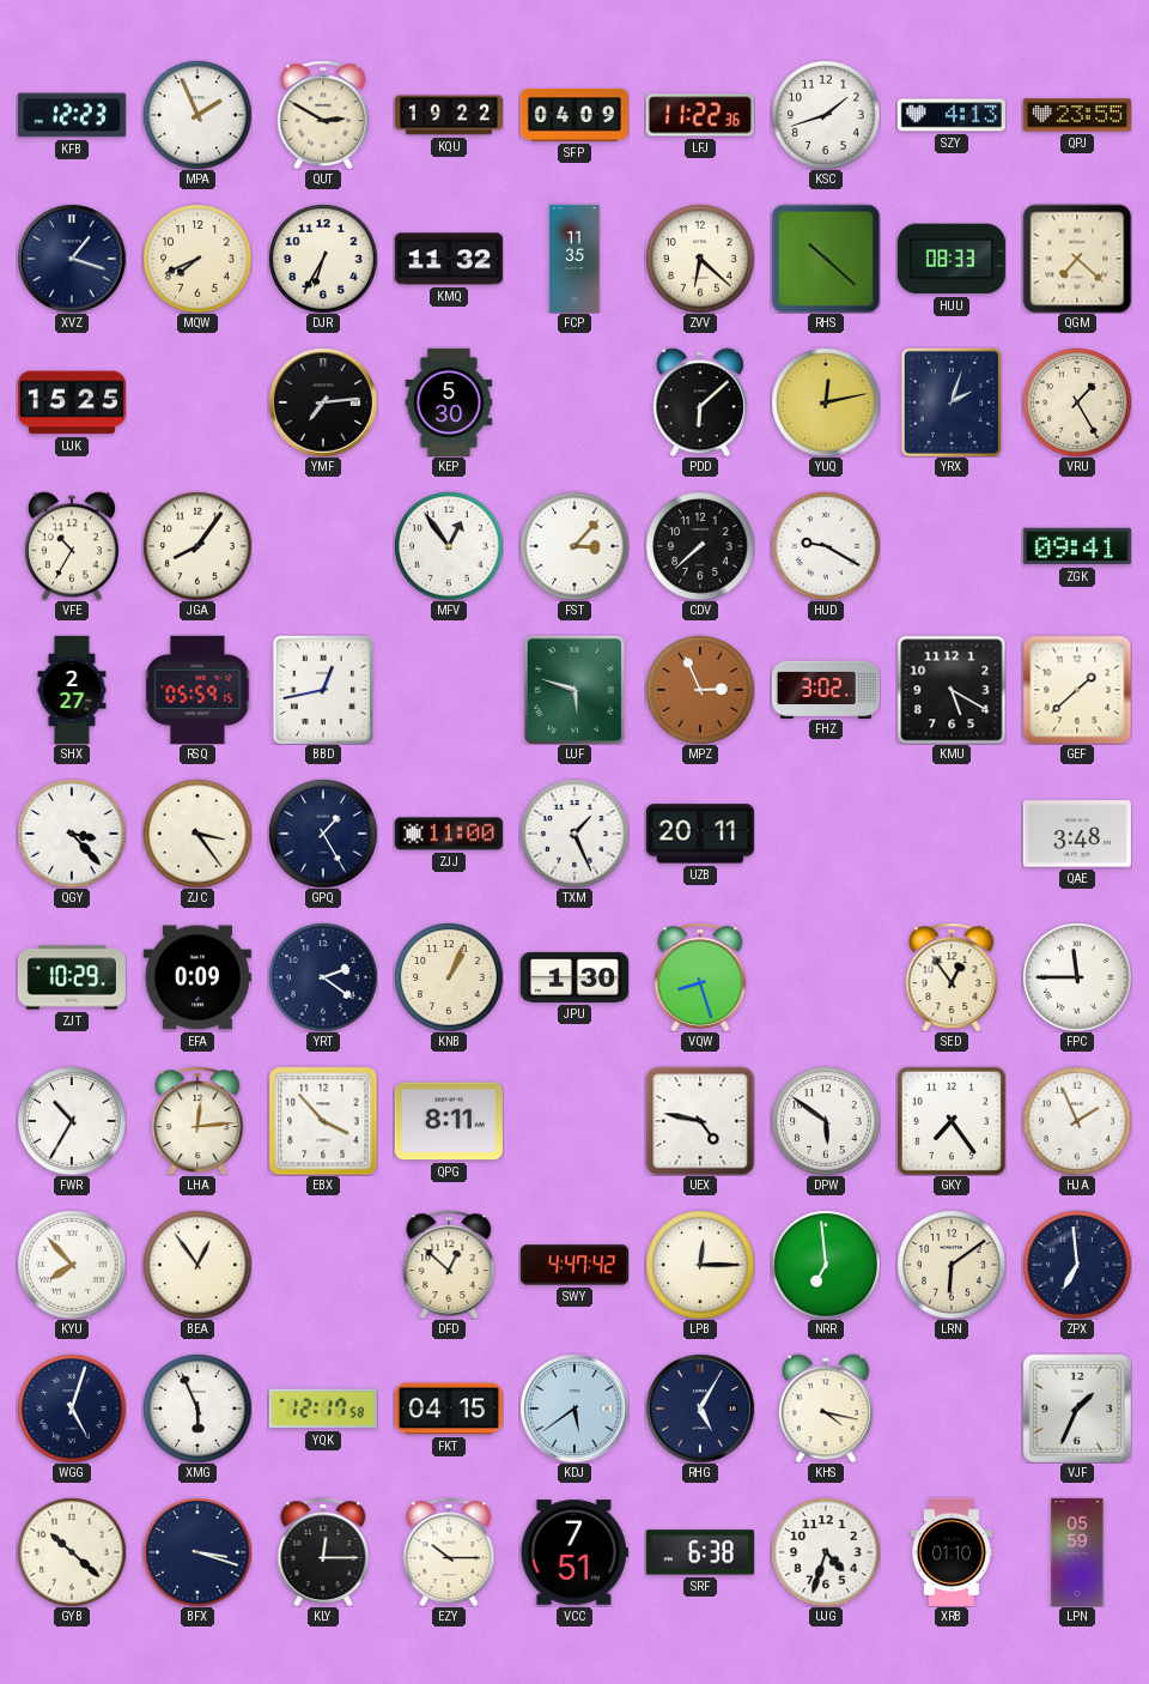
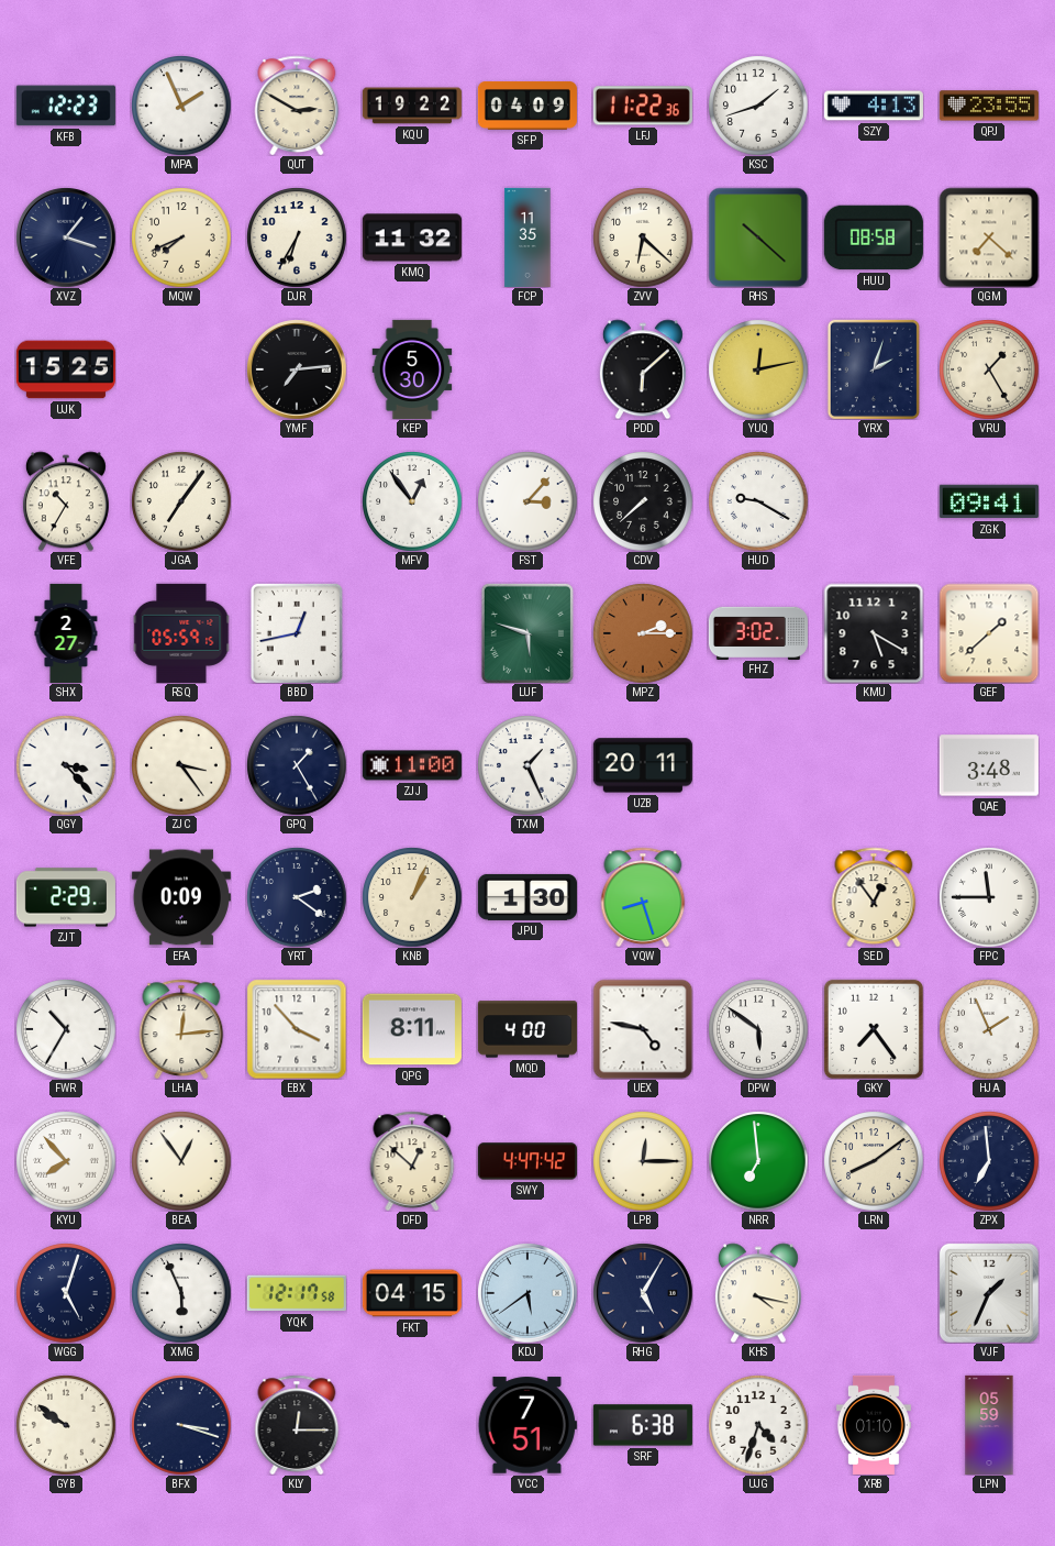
HUU: 08:33 -> 08:58 (874, 238)
JGA: 8:06 -> 7:06 (181, 501)
MPZ: 2:56 -> 2:15 (643, 633)
ZJT: 10:29 -> 2:29 (66, 897)
MQD: none -> 4:00 (527, 1029)
LRN: 6:09 -> 8:09 (874, 1161)
GYB: 10:22 -> 9:51 (66, 1425)
EZY: 10:15 -> none (449, 1552)
